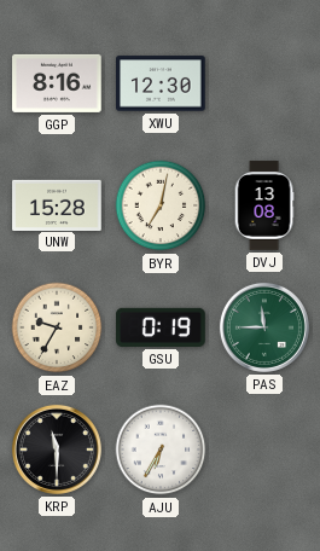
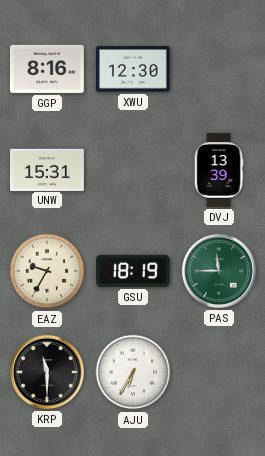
UNW: 15:28 -> 15:31 (47, 169)
BYR: 7:02 -> none (161, 205)
DVJ: 13:08 -> 13:39 (219, 170)
GSU: 0:19 -> 18:19 (133, 271)
